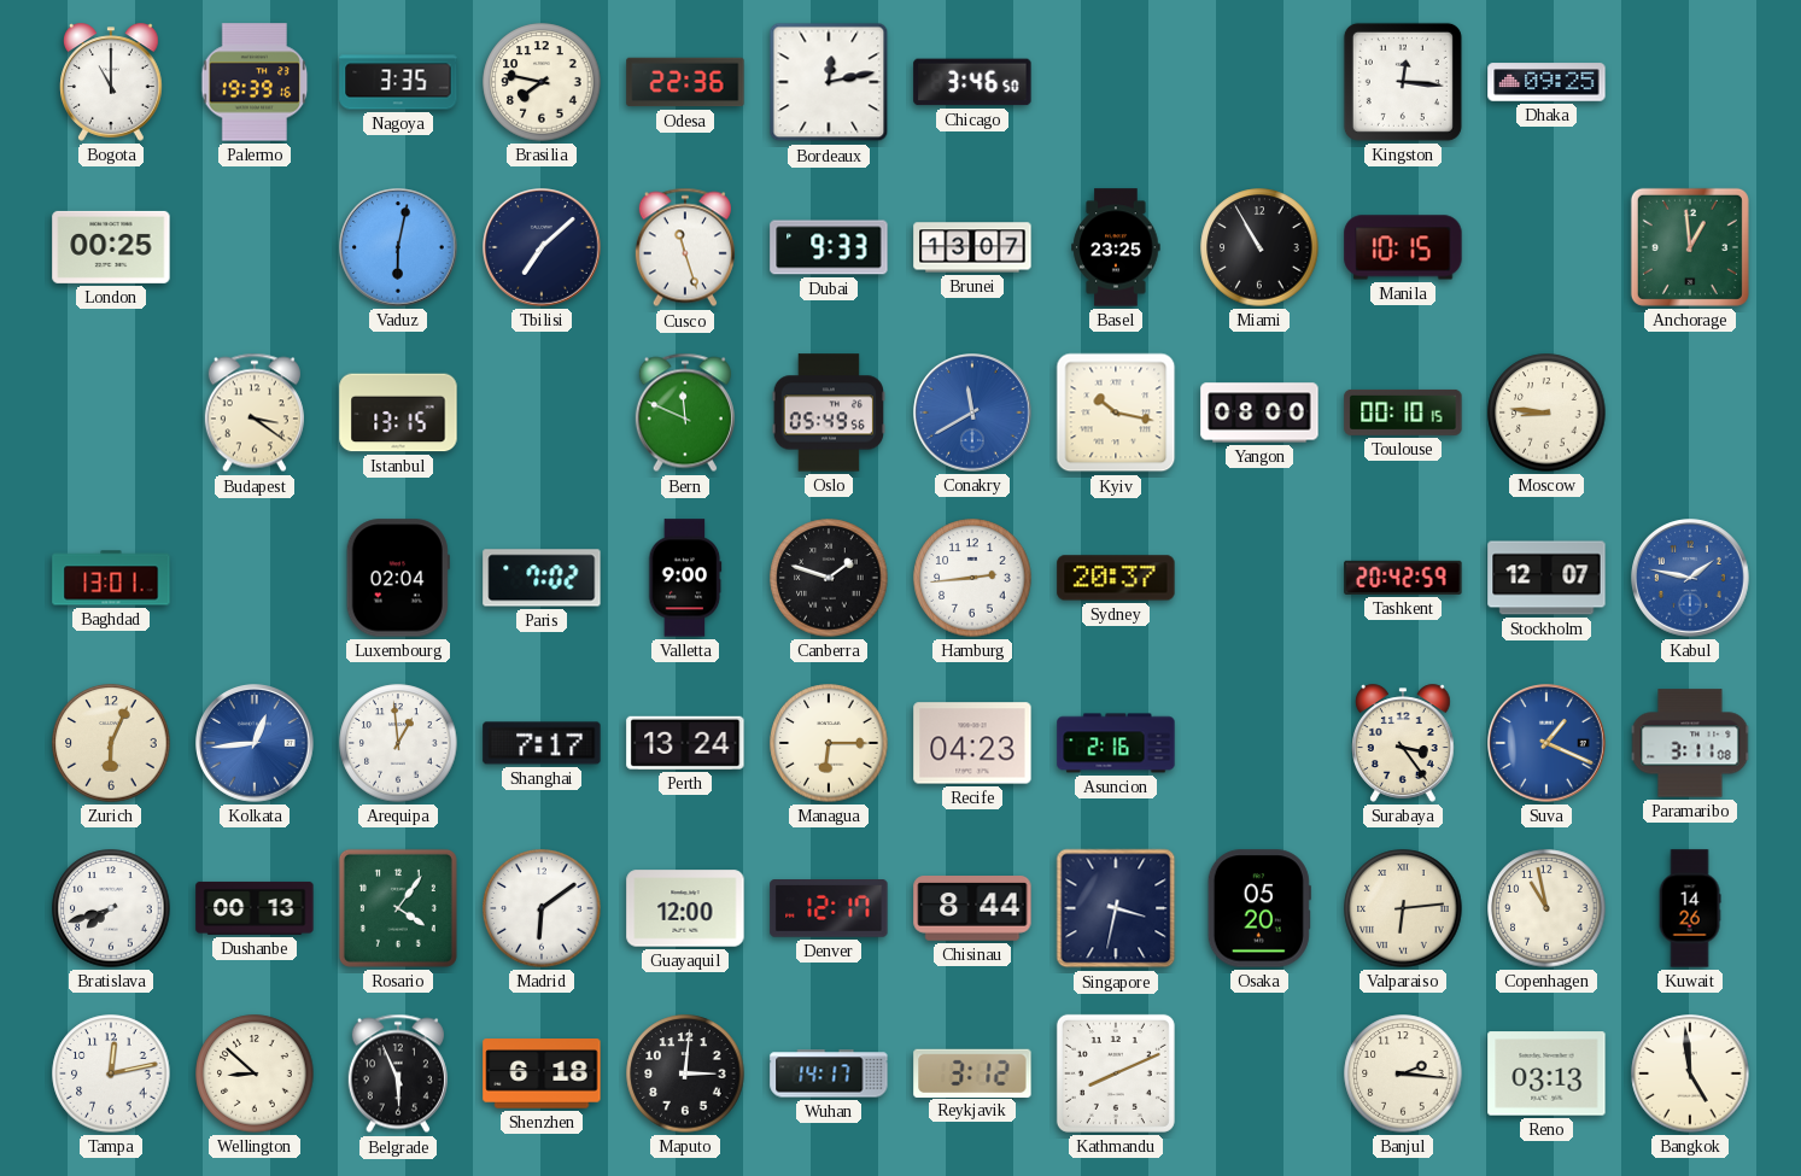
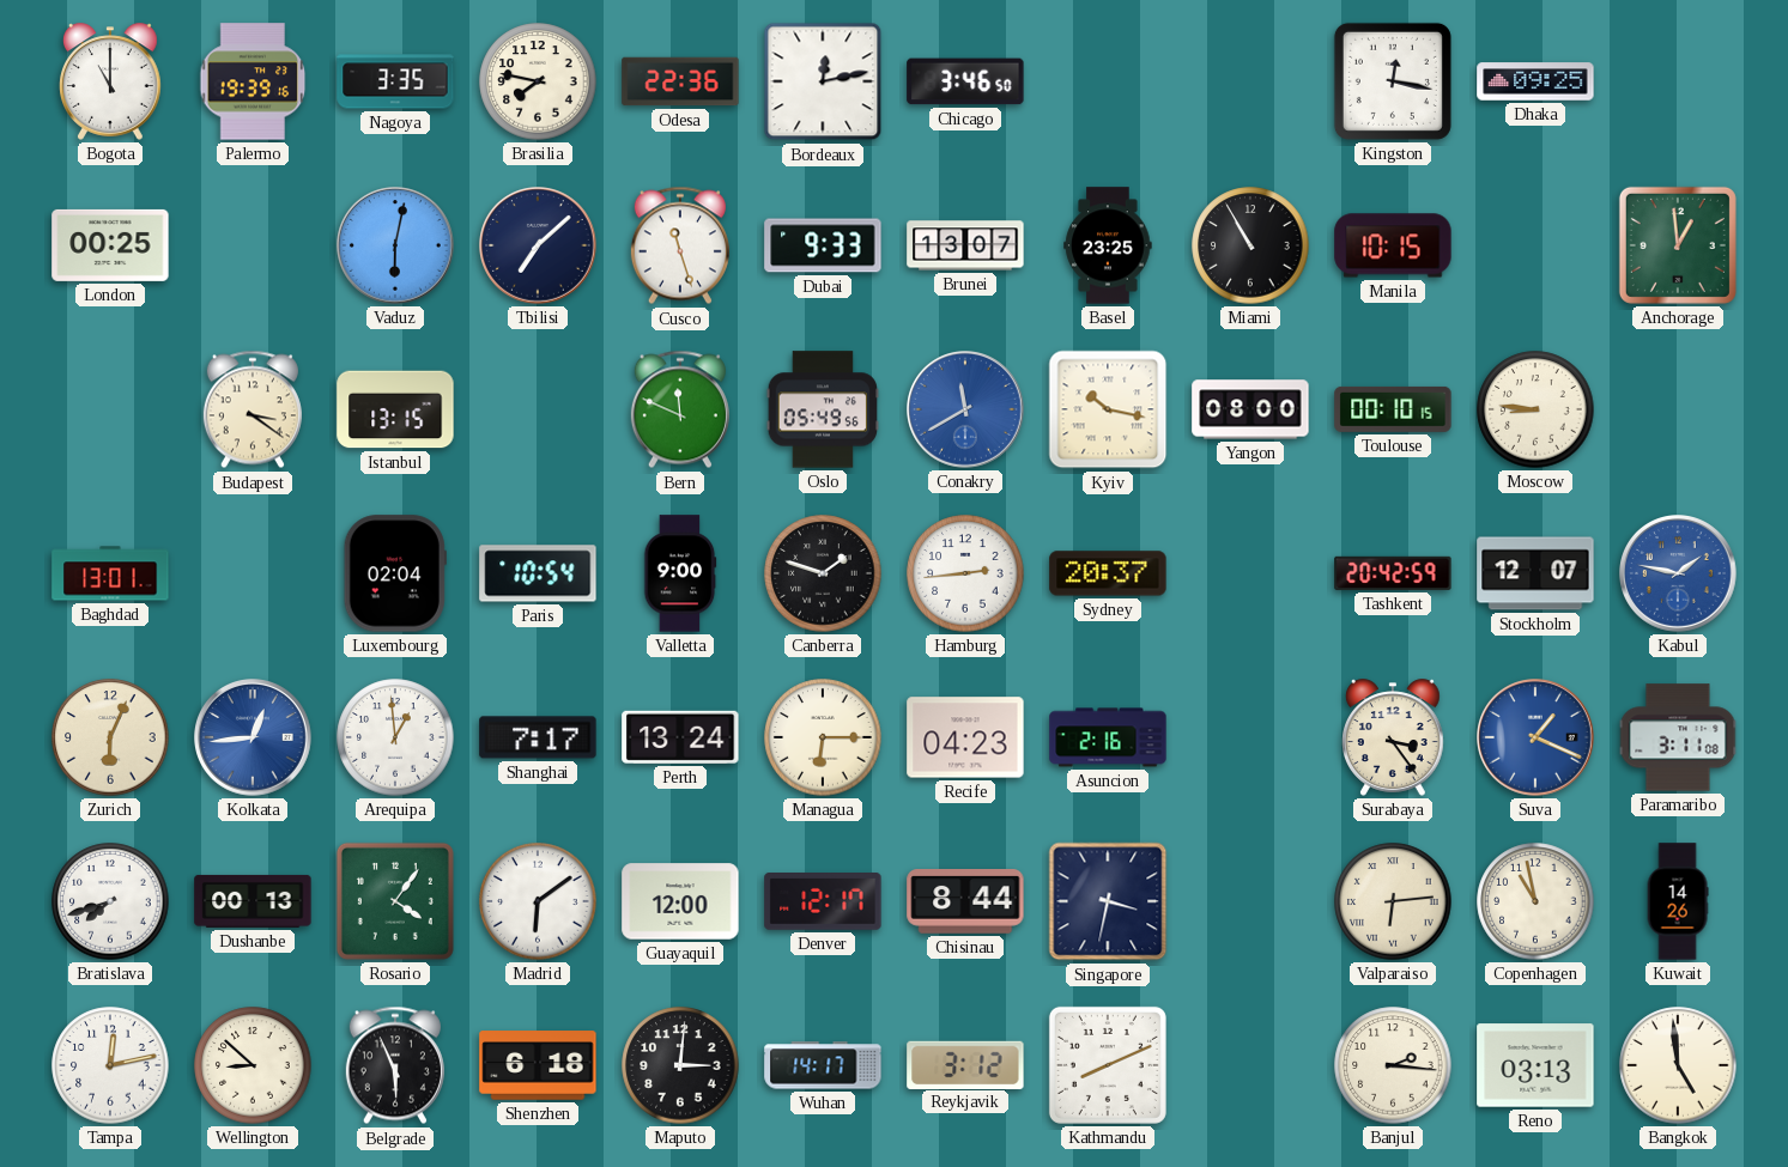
Kingston: 12:16 -> 12:17 (1393, 81)
Paris: 7:02 -> 10:54 (538, 573)
Osaka: 05:20 -> none (1259, 908)
